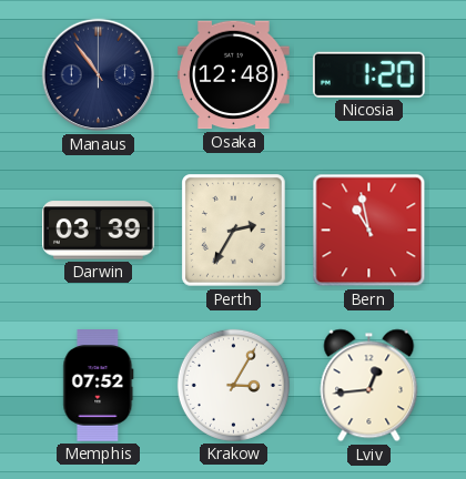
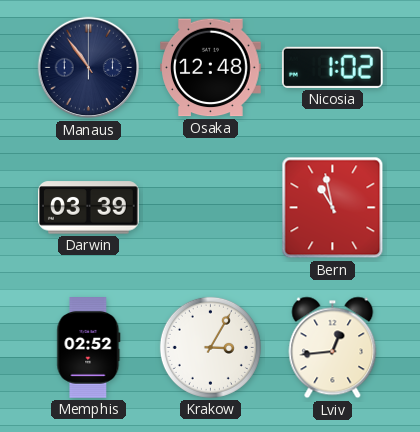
Nicosia: 1:20 -> 1:02 (332, 67)
Perth: 2:35 -> none (234, 231)
Memphis: 07:52 -> 02:52 (89, 348)
